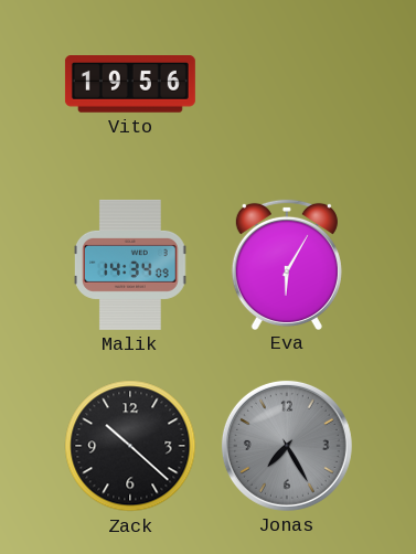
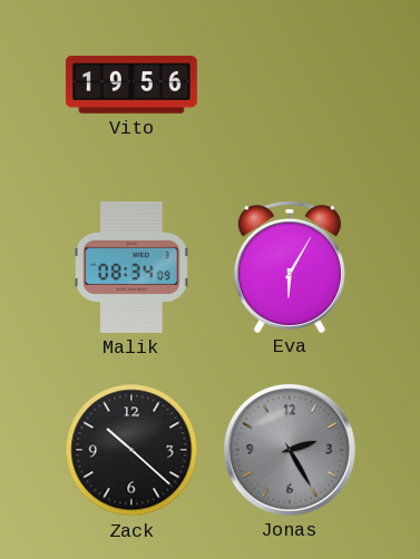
Malik: 14:34 -> 08:34 (133, 267)
Jonas: 7:25 -> 2:25 (290, 450)
